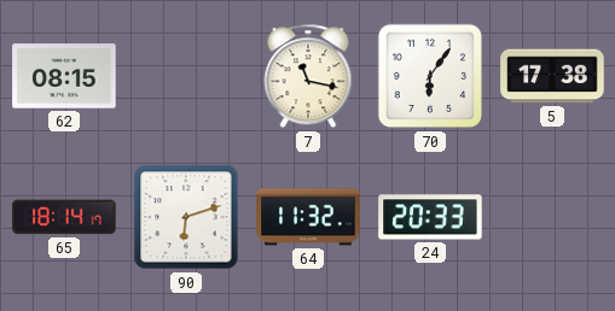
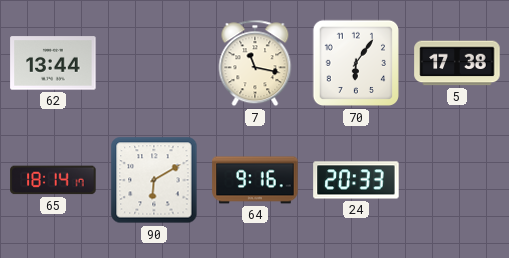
62: 08:15 -> 13:44 (53, 63)
90: 6:12 -> 6:10 (154, 180)
64: 11:32 -> 9:16 (255, 180)
